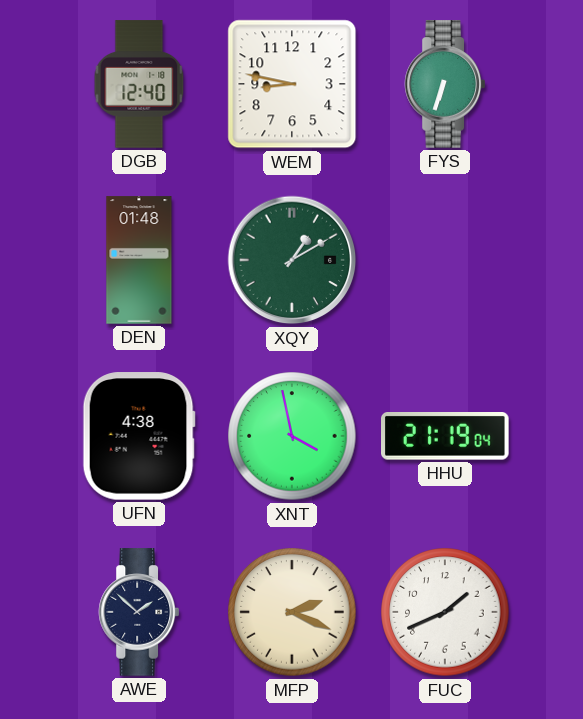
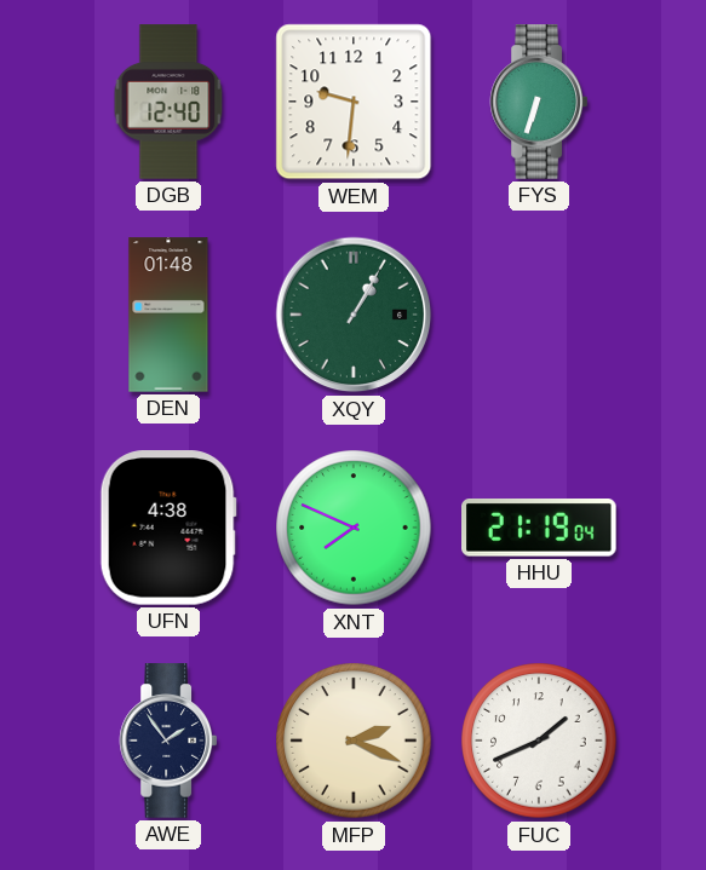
WEM: 8:47 -> 9:31 (354, 102)
XQY: 1:10 -> 1:05 (354, 315)
XNT: 3:58 -> 7:49 (354, 528)
AWE: 1:52 -> 1:54 (167, 741)
